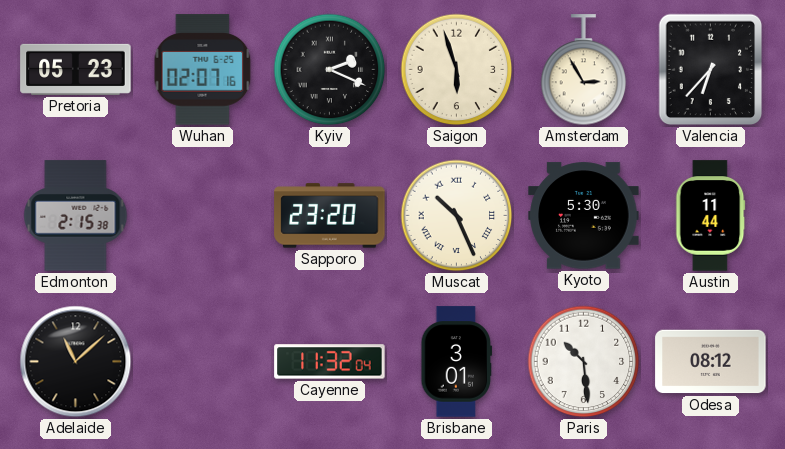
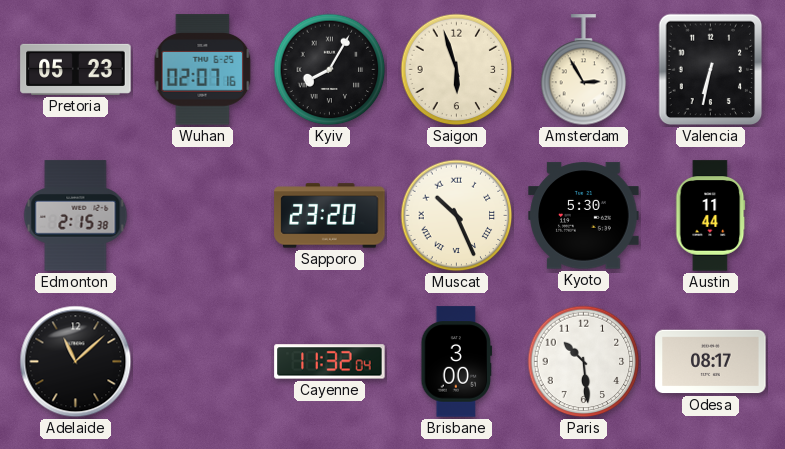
Kyiv: 2:19 -> 8:05 (330, 70)
Valencia: 6:37 -> 6:32 (711, 70)
Brisbane: 3:01 -> 3:00 (457, 362)
Odesa: 08:12 -> 08:17 (711, 362)
